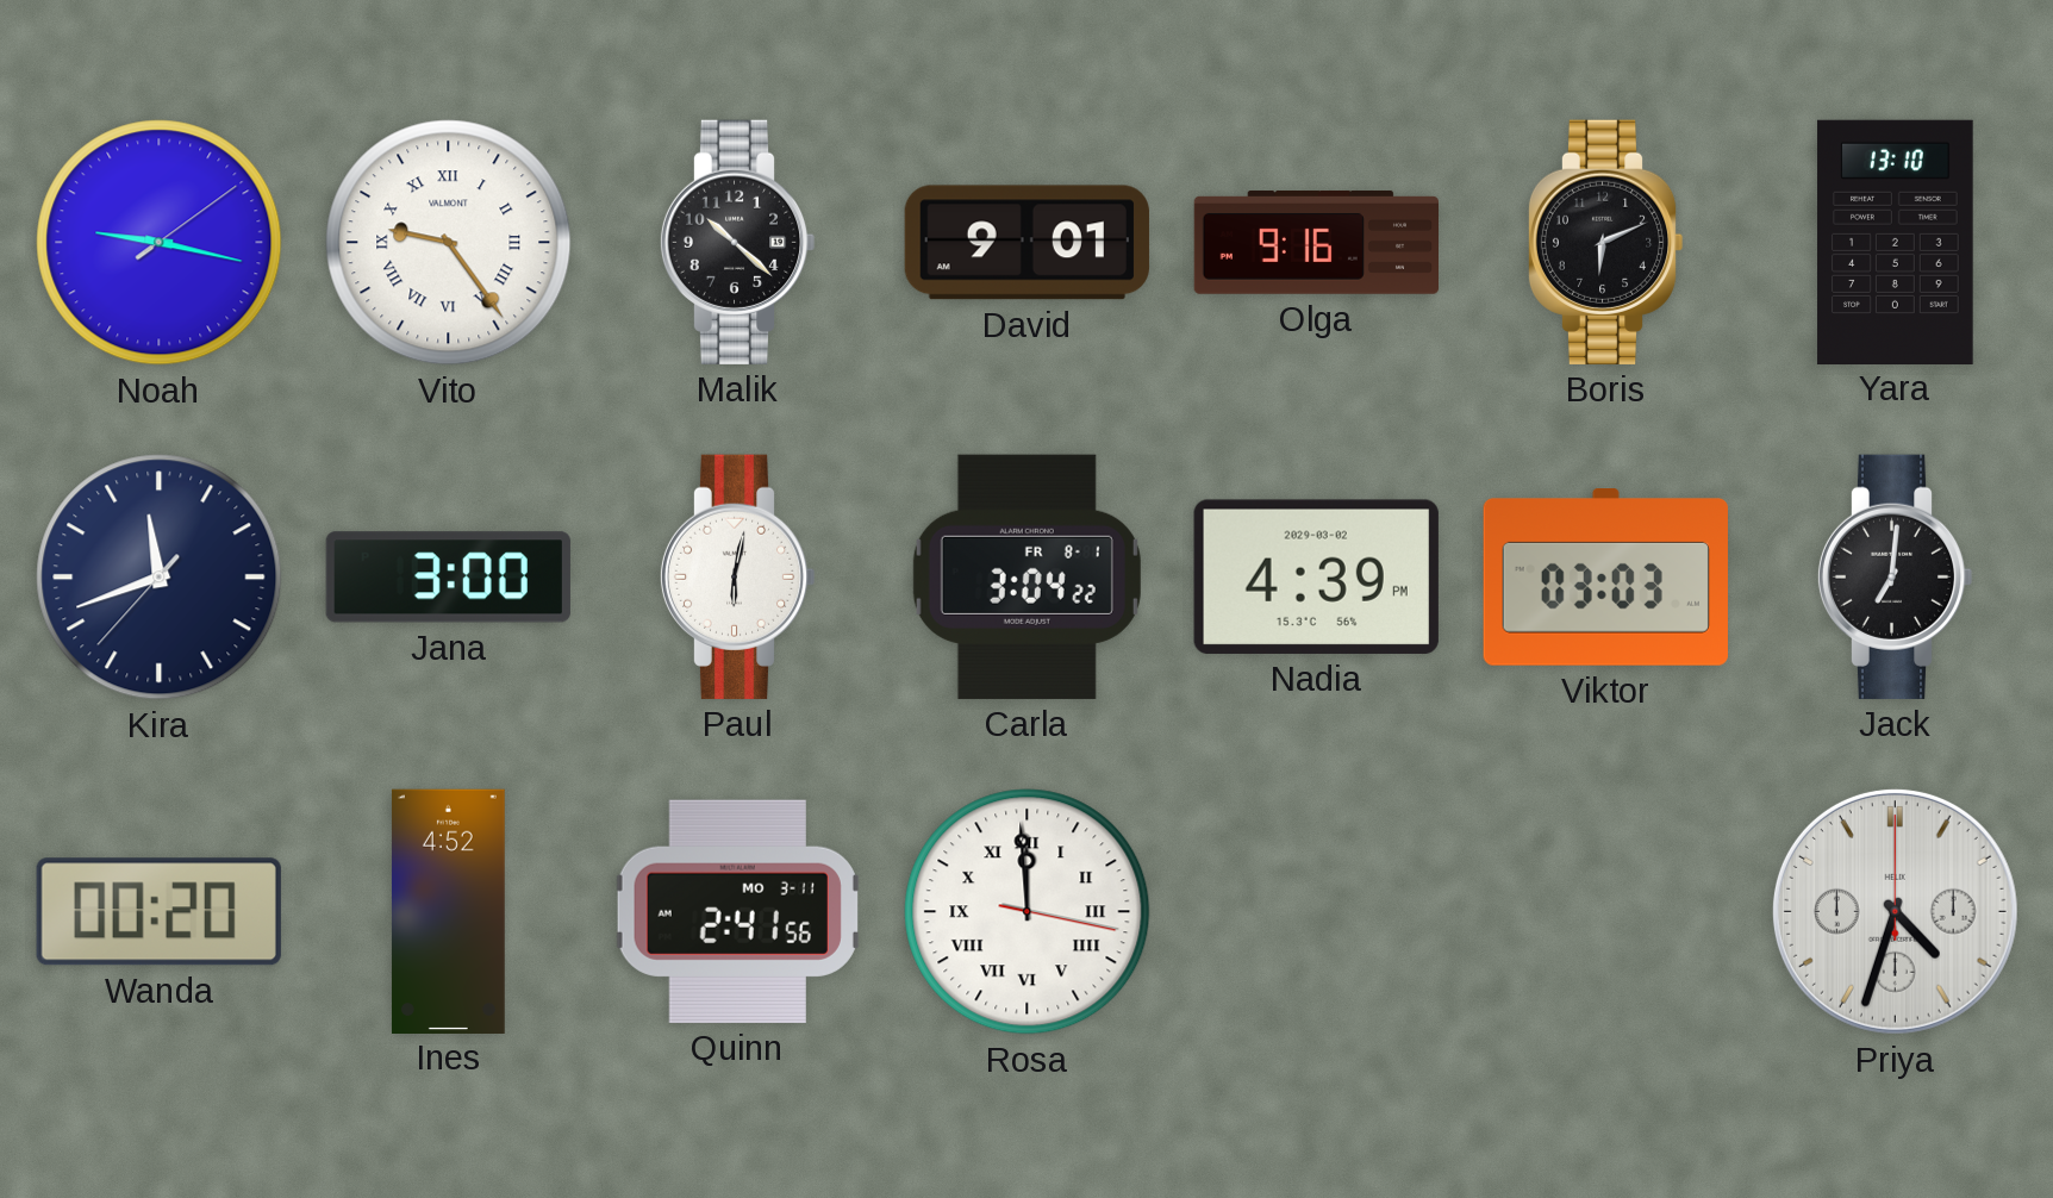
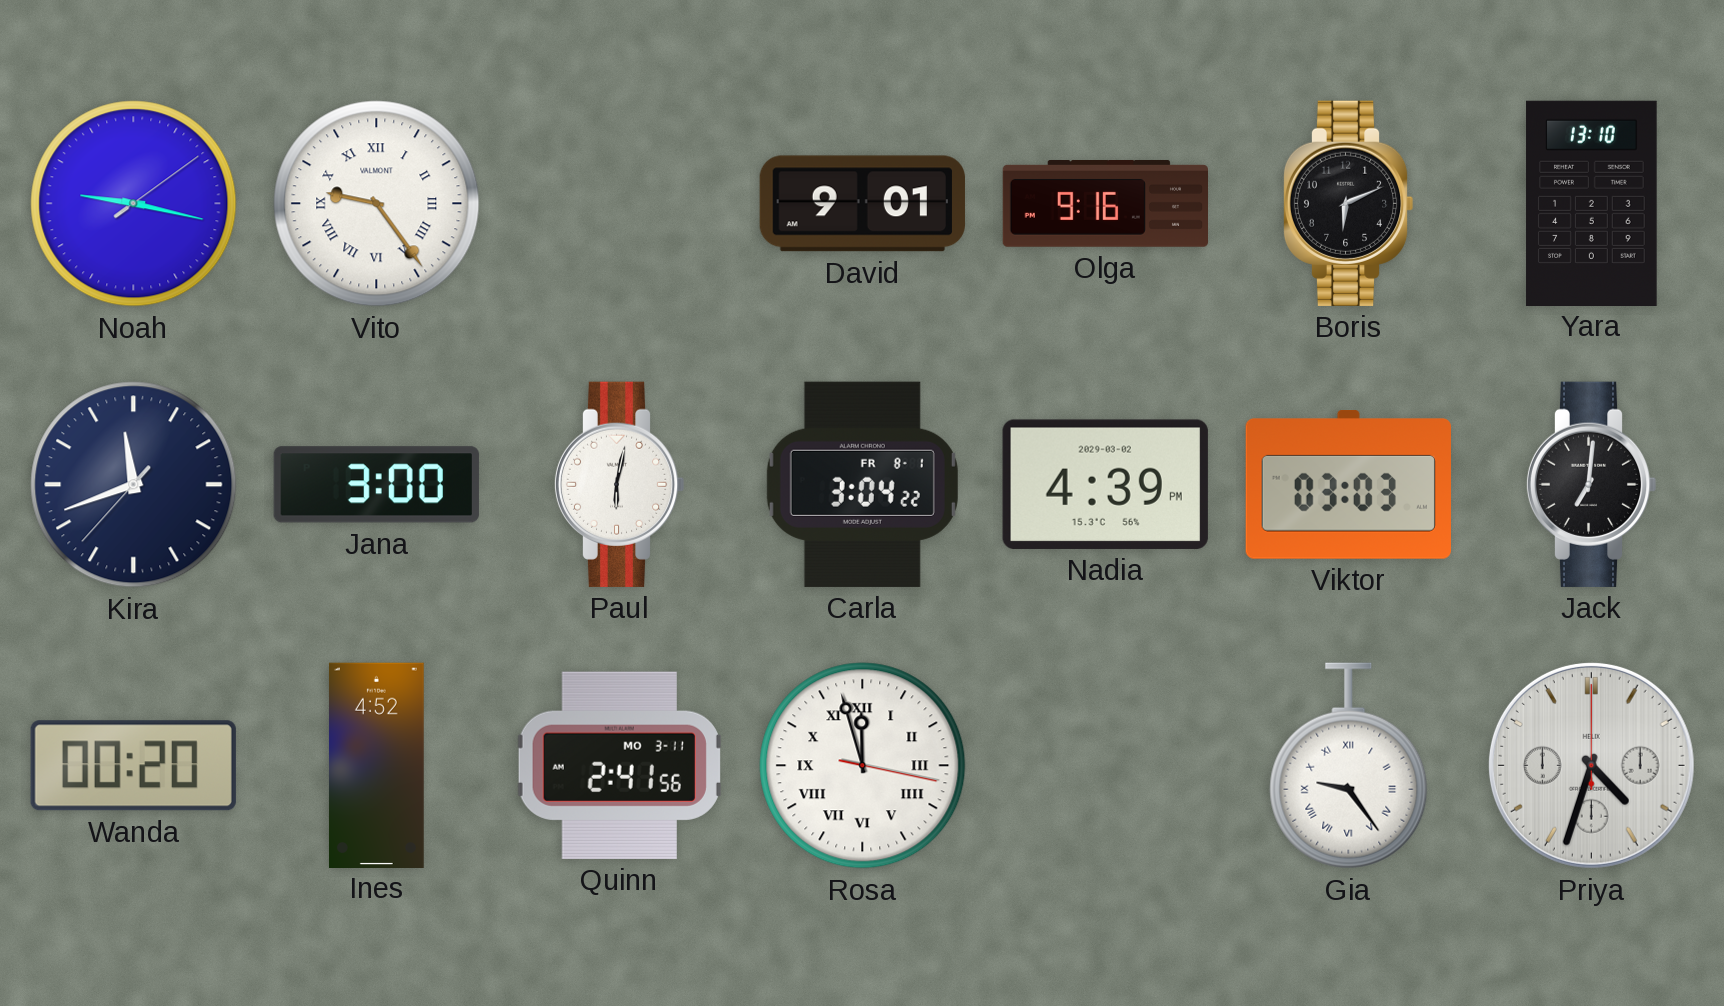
Malik: 10:22 -> none (737, 242)
Rosa: 11:59 -> 11:57 (863, 766)
Gia: none -> 9:24 (1349, 766)
